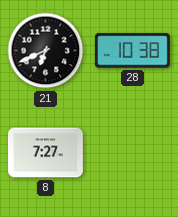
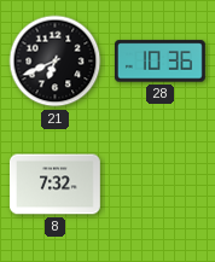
28: 10:38 -> 10:36 (159, 62)
8: 7:27 -> 7:32 (54, 185)
